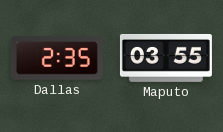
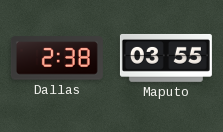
Dallas: 2:35 -> 2:38 (57, 58)
